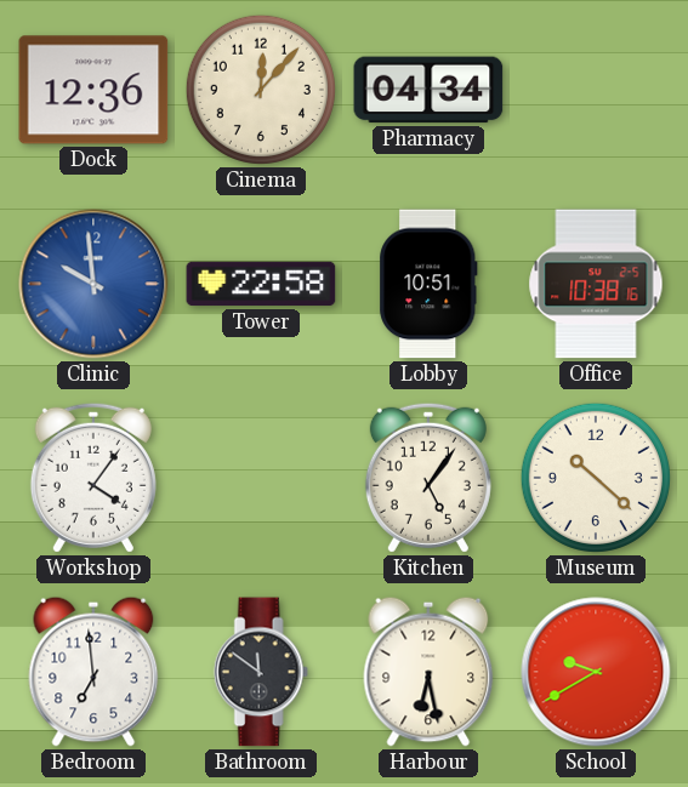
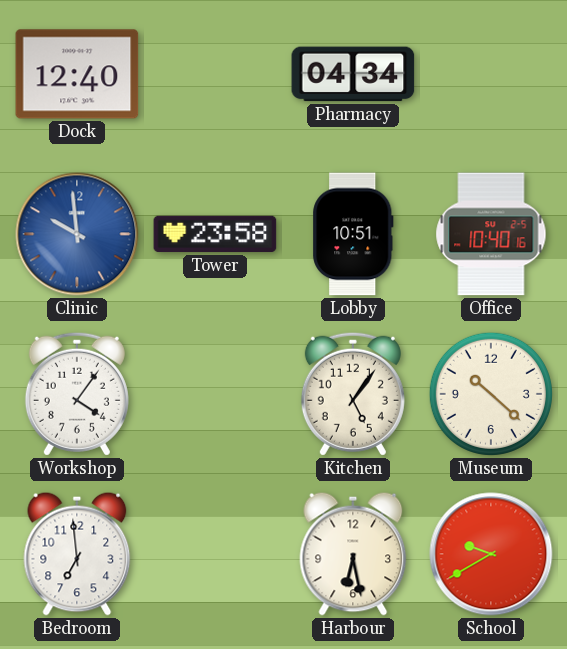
Dock: 12:36 -> 12:40 (77, 74)
Cinema: 12:07 -> none (261, 90)
Tower: 22:58 -> 23:58 (215, 234)
Office: 10:38 -> 10:40 (491, 234)
Bathroom: 11:51 -> none (261, 672)
